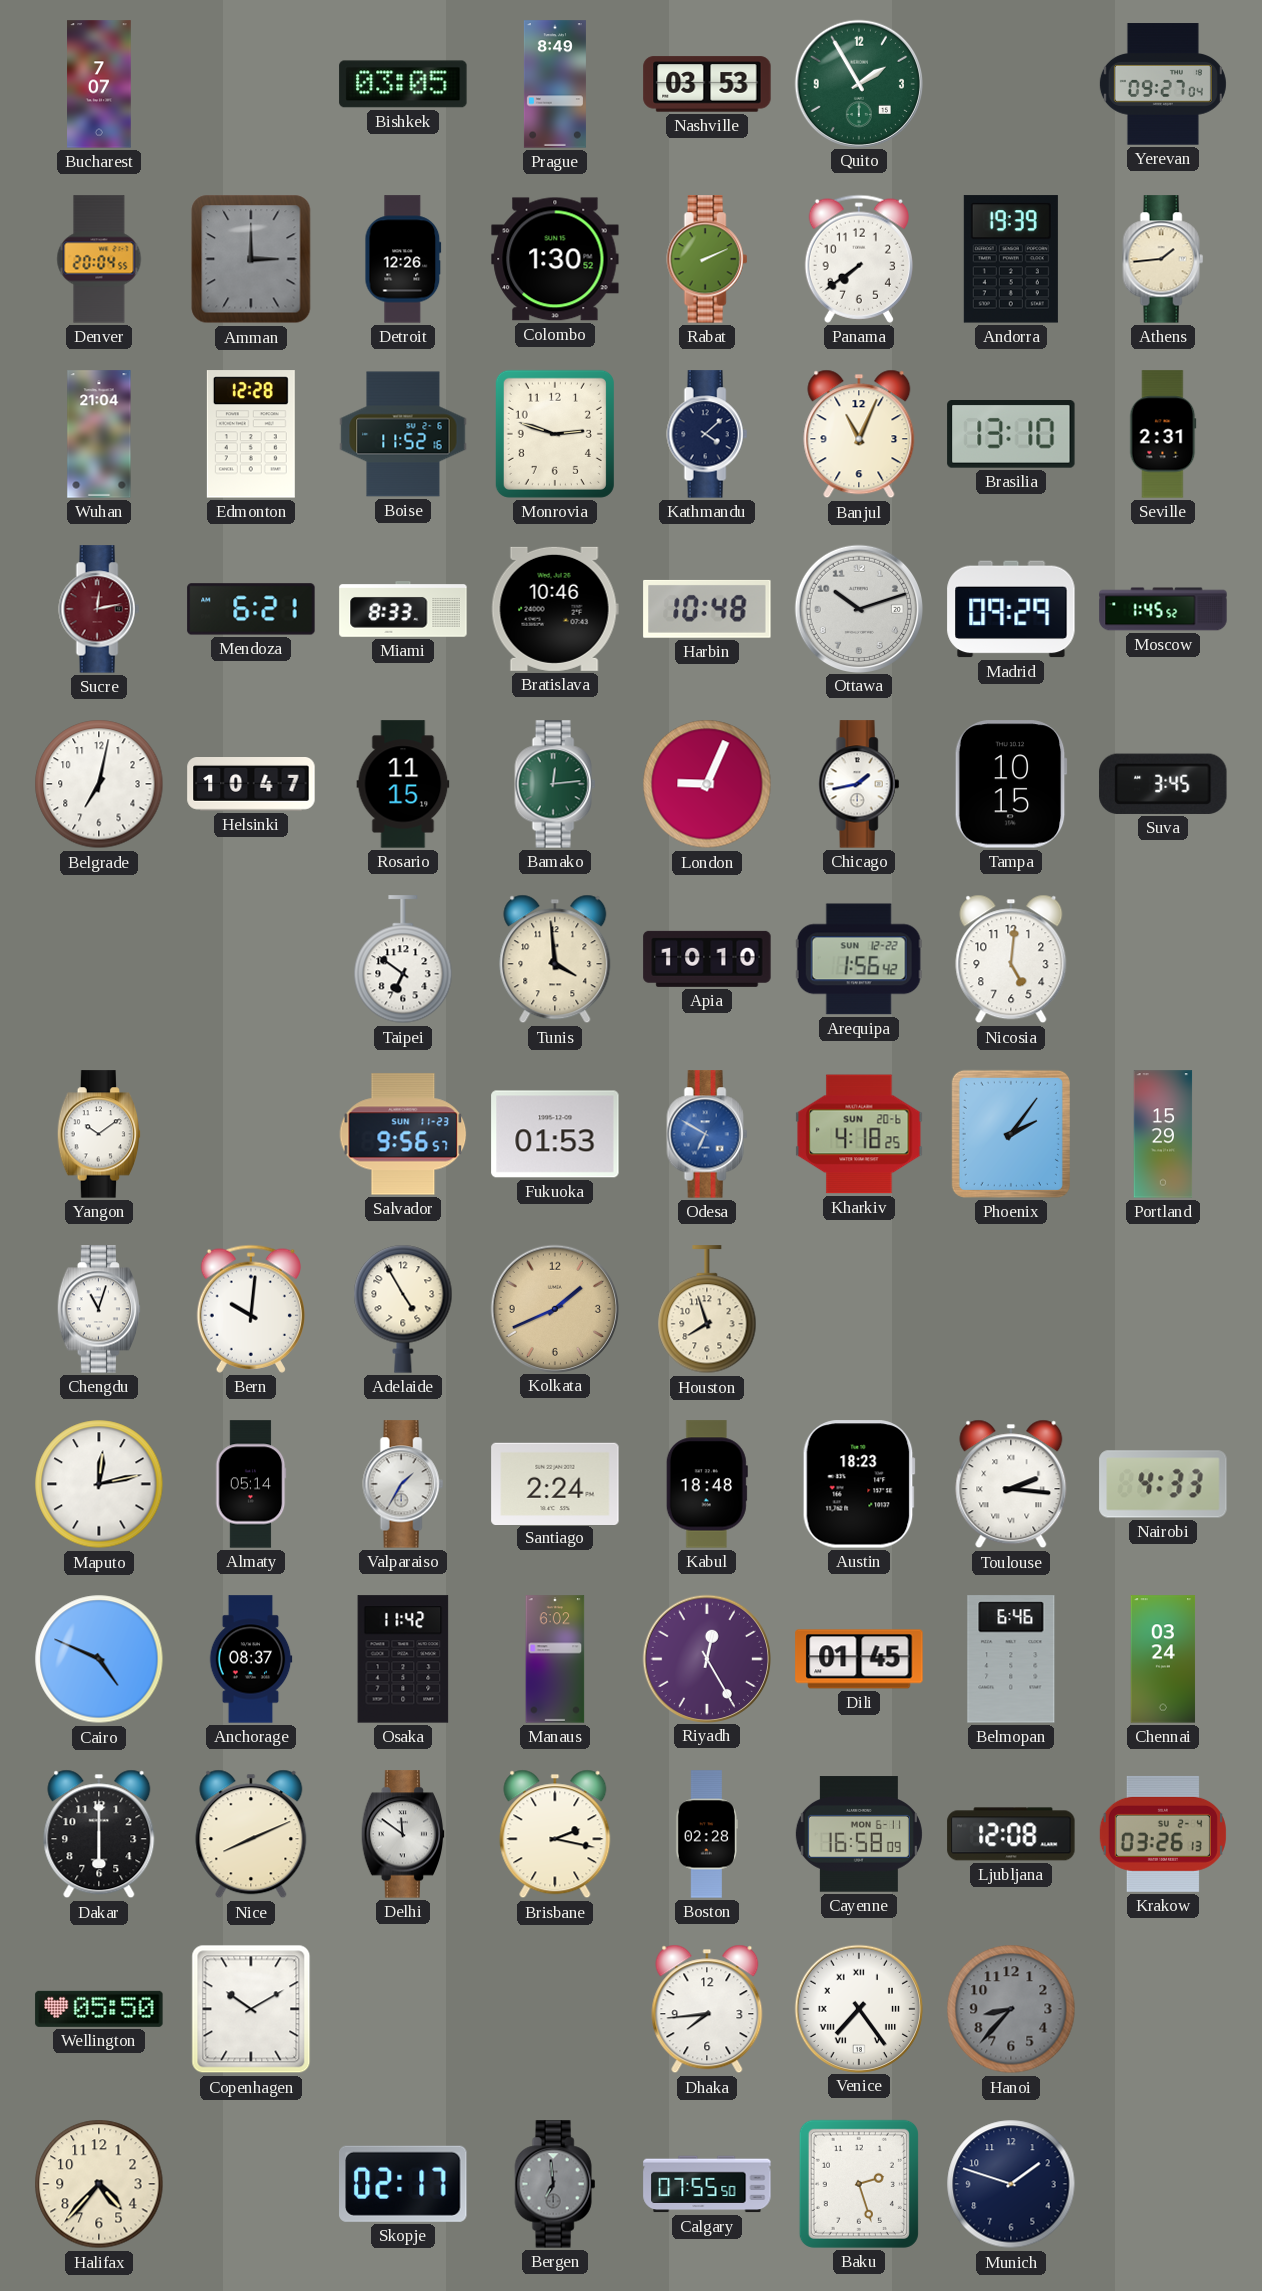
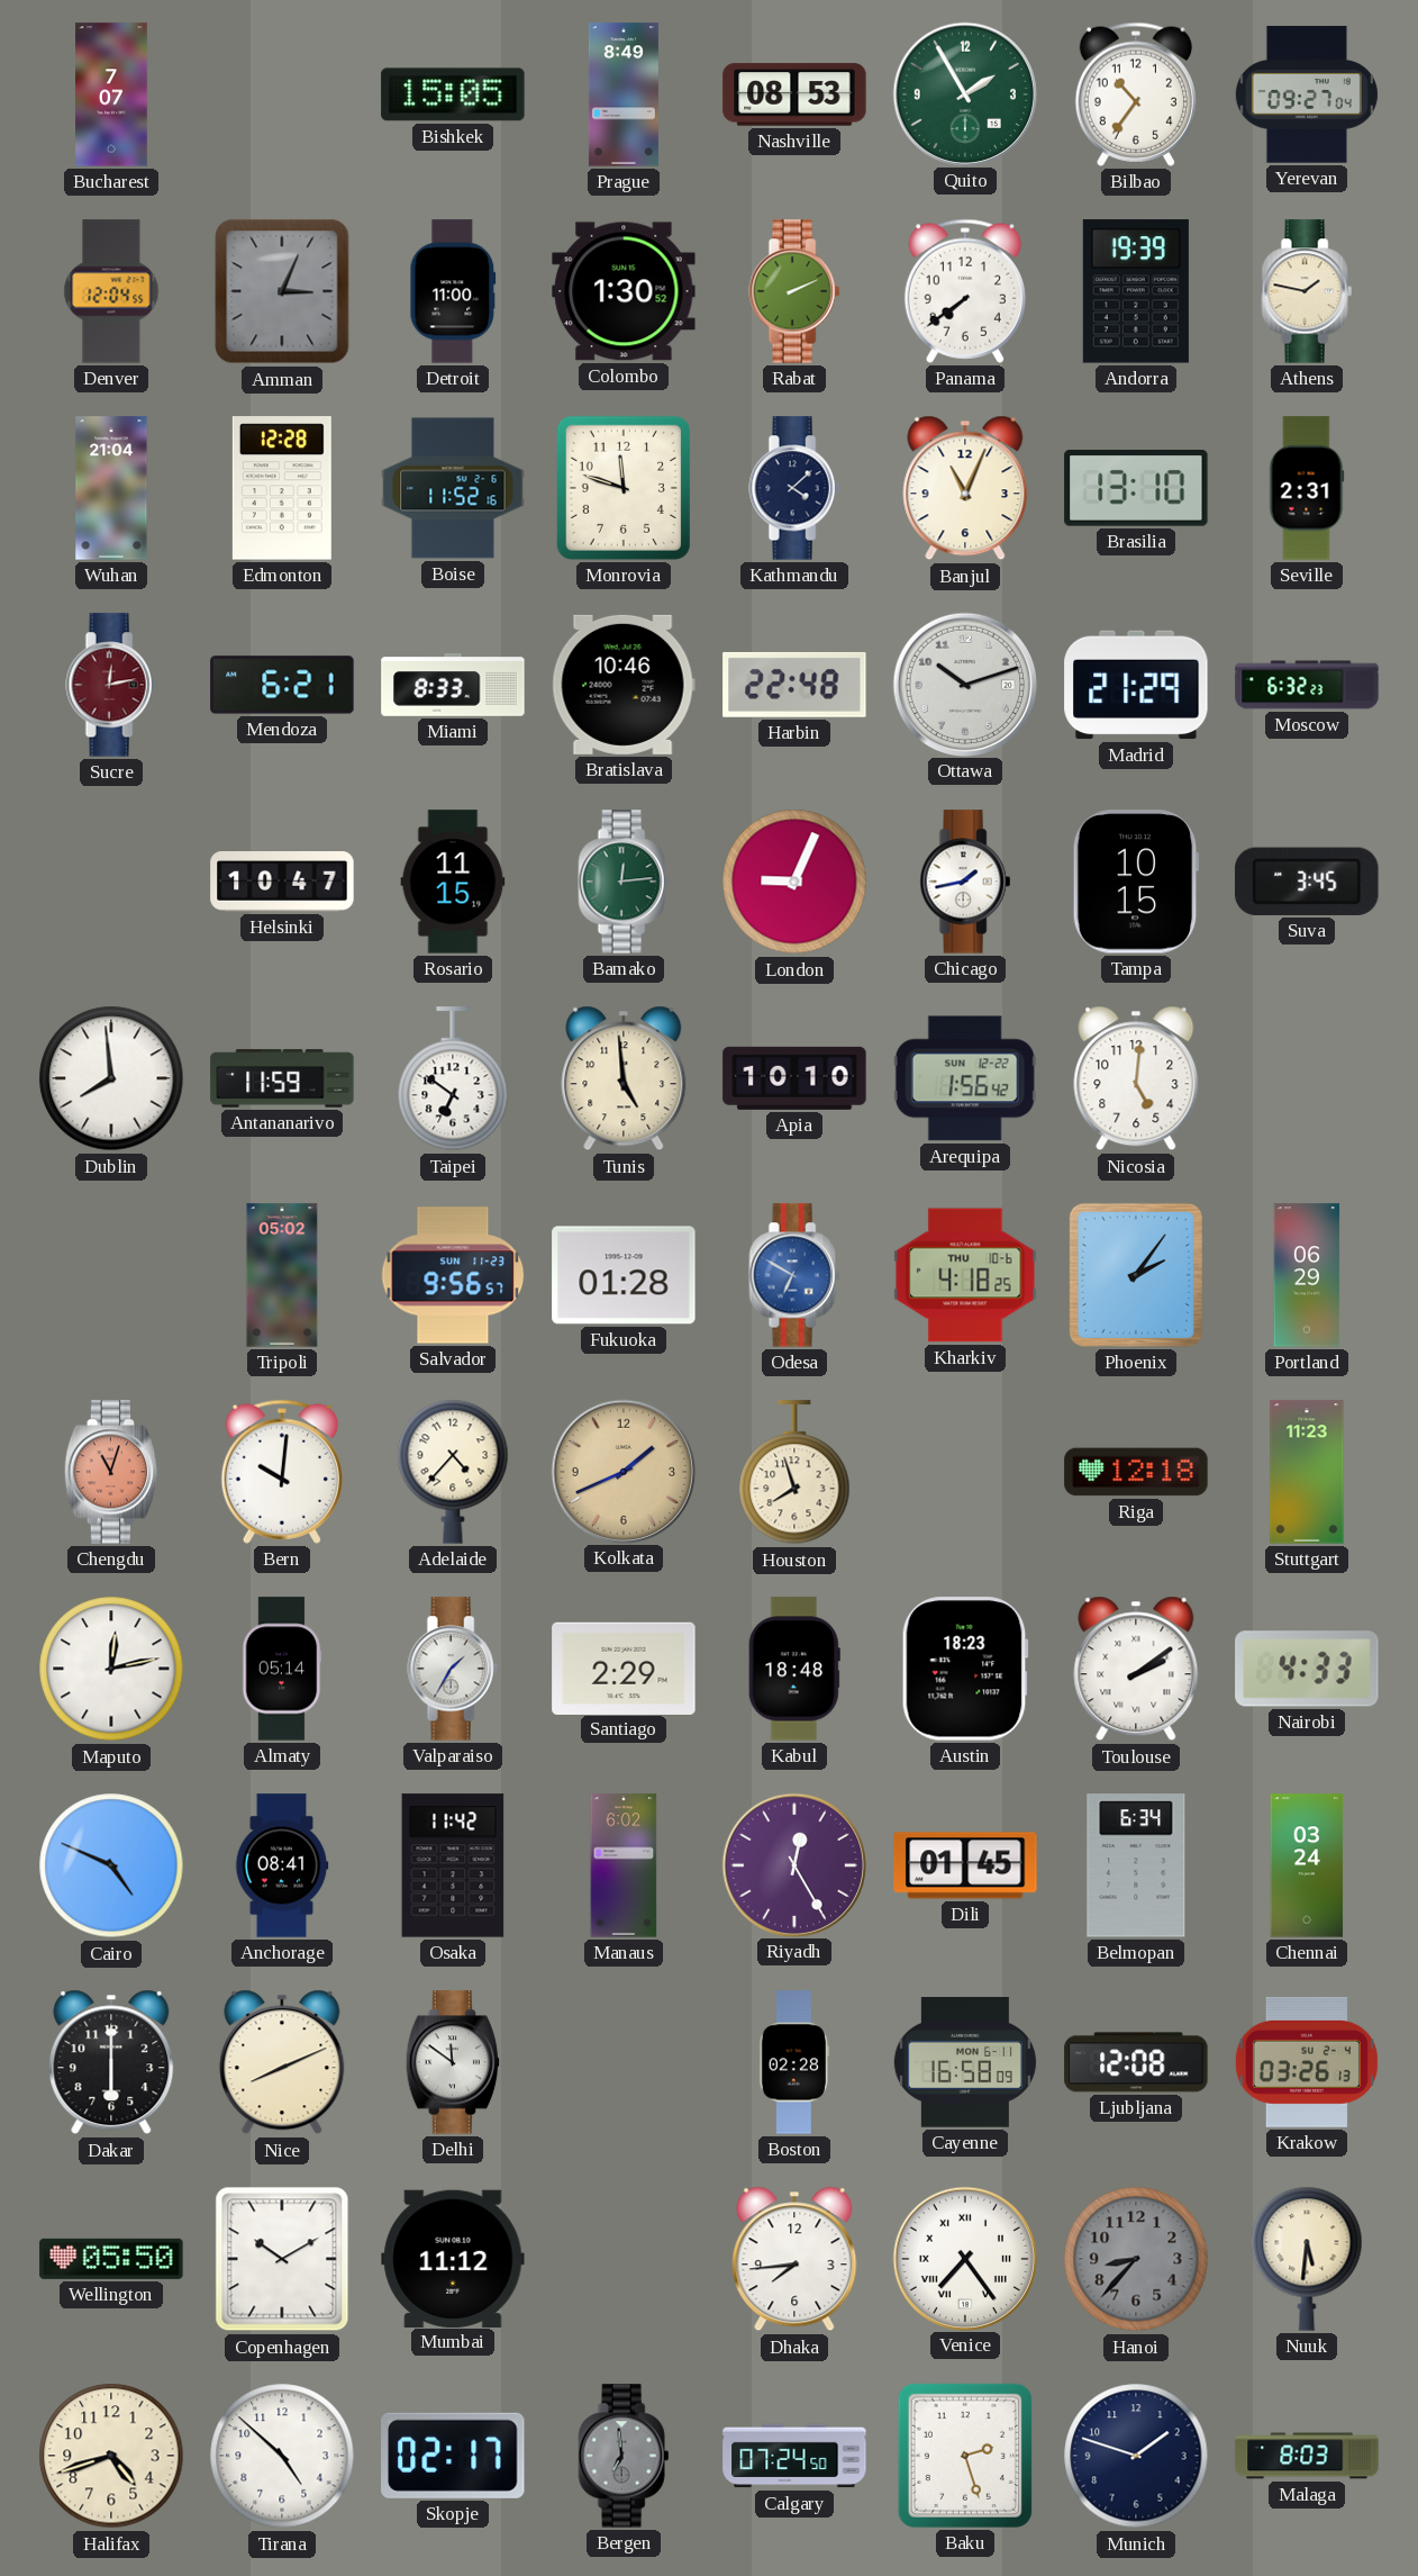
Bishkek: 03:05 -> 15:05 (453, 94)
Nashville: 03:53 -> 08:53 (794, 94)
Bilbao: none -> 10:36 (1136, 94)
Denver: 20:04 -> 12:04 (111, 291)
Amman: 3:00 -> 3:04 (282, 291)
Detroit: 12:26 -> 11:00 (453, 291)
Athens: 1:44 -> 1:47 (1307, 291)
Monrovia: 2:48 -> 11:48 (624, 488)
Harbin: 10:48 -> 22:48 (794, 685)
Madrid: 09:29 -> 21:29 (1136, 685)
Moscow: 1:45 -> 6:32 (1307, 685)
Belgrade: 7:02 -> none (99, 784)
Dublin: none -> 7:59 (111, 1078)
Antananarivo: none -> 11:59 (282, 1078)
Tunis: 3:59 -> 4:59 (624, 1078)
Yangon: 10:09 -> none (99, 1134)
Tripoli: none -> 05:02 (282, 1275)
Fukuoka: 01:53 -> 01:28 (624, 1275)
Kharkiv date: SUN 20-6 -> THU 10-6 (965, 1275)
Portland: 15:29 -> 06:29 (1307, 1275)
Chengdu dial: white -> salmon (111, 1472)
Adelaide: 4:55 -> 4:37 (453, 1472)
Riga: none -> 12:18 (1136, 1472)
Stuttgart: none -> 11:23 (1307, 1472)
Santiago: 2:24 -> 2:29 (624, 1667)
Toulouse: 2:16 -> 2:09 (1136, 1669)
Anchorage: 08:37 -> 08:41 (282, 1865)
Belmopan: 6:46 -> 6:34 (1136, 1865)
Brisbane: 2:17 -> none (555, 1834)
Mumbai: none -> 11:12 (453, 2258)
Nuuk: none -> 5:31 (1307, 2259)
Halifax: 4:37 -> 4:42 (111, 2456)
Tirana: none -> 4:52 (282, 2456)
Calgary: 07:55 -> 07:24 (794, 2456)
Malaga: none -> 8:03 (1307, 2456)
